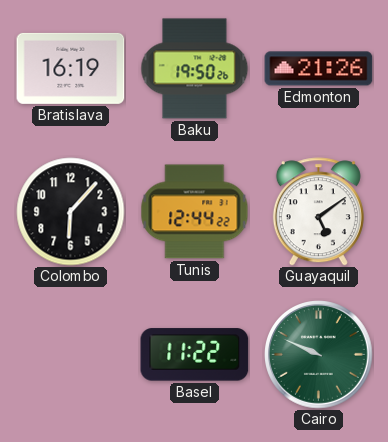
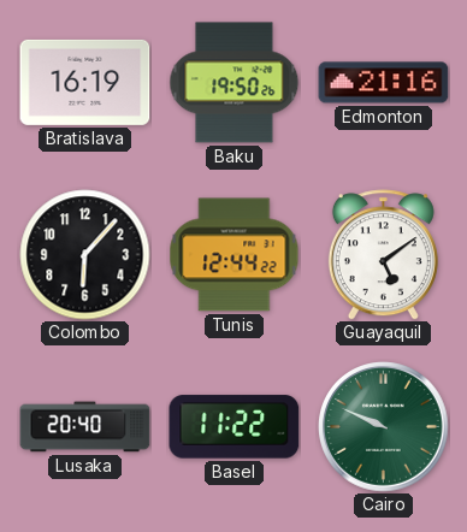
Edmonton: 21:26 -> 21:16 (384, 83)
Lusaka: none -> 20:40 (85, 427)
